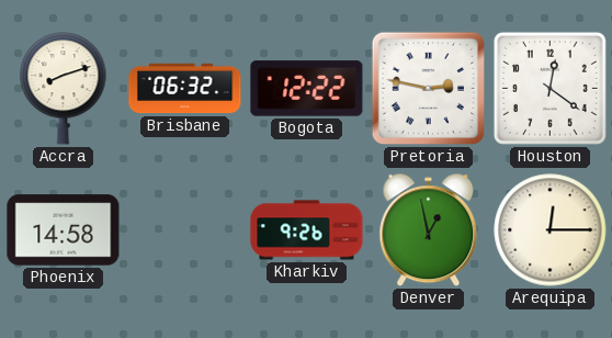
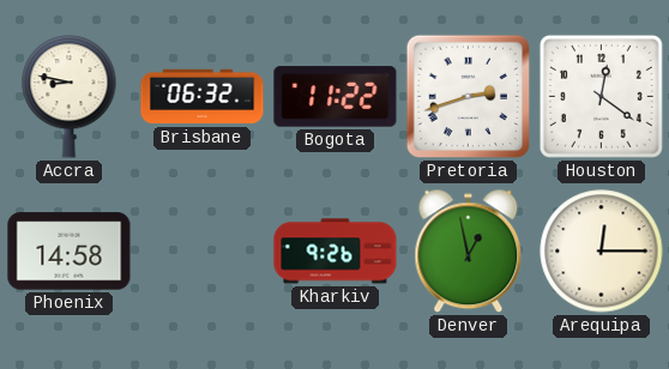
Accra: 8:12 -> 8:47 (70, 97)
Bogota: 12:22 -> 11:22 (336, 97)
Pretoria: 2:47 -> 2:42 (469, 97)
